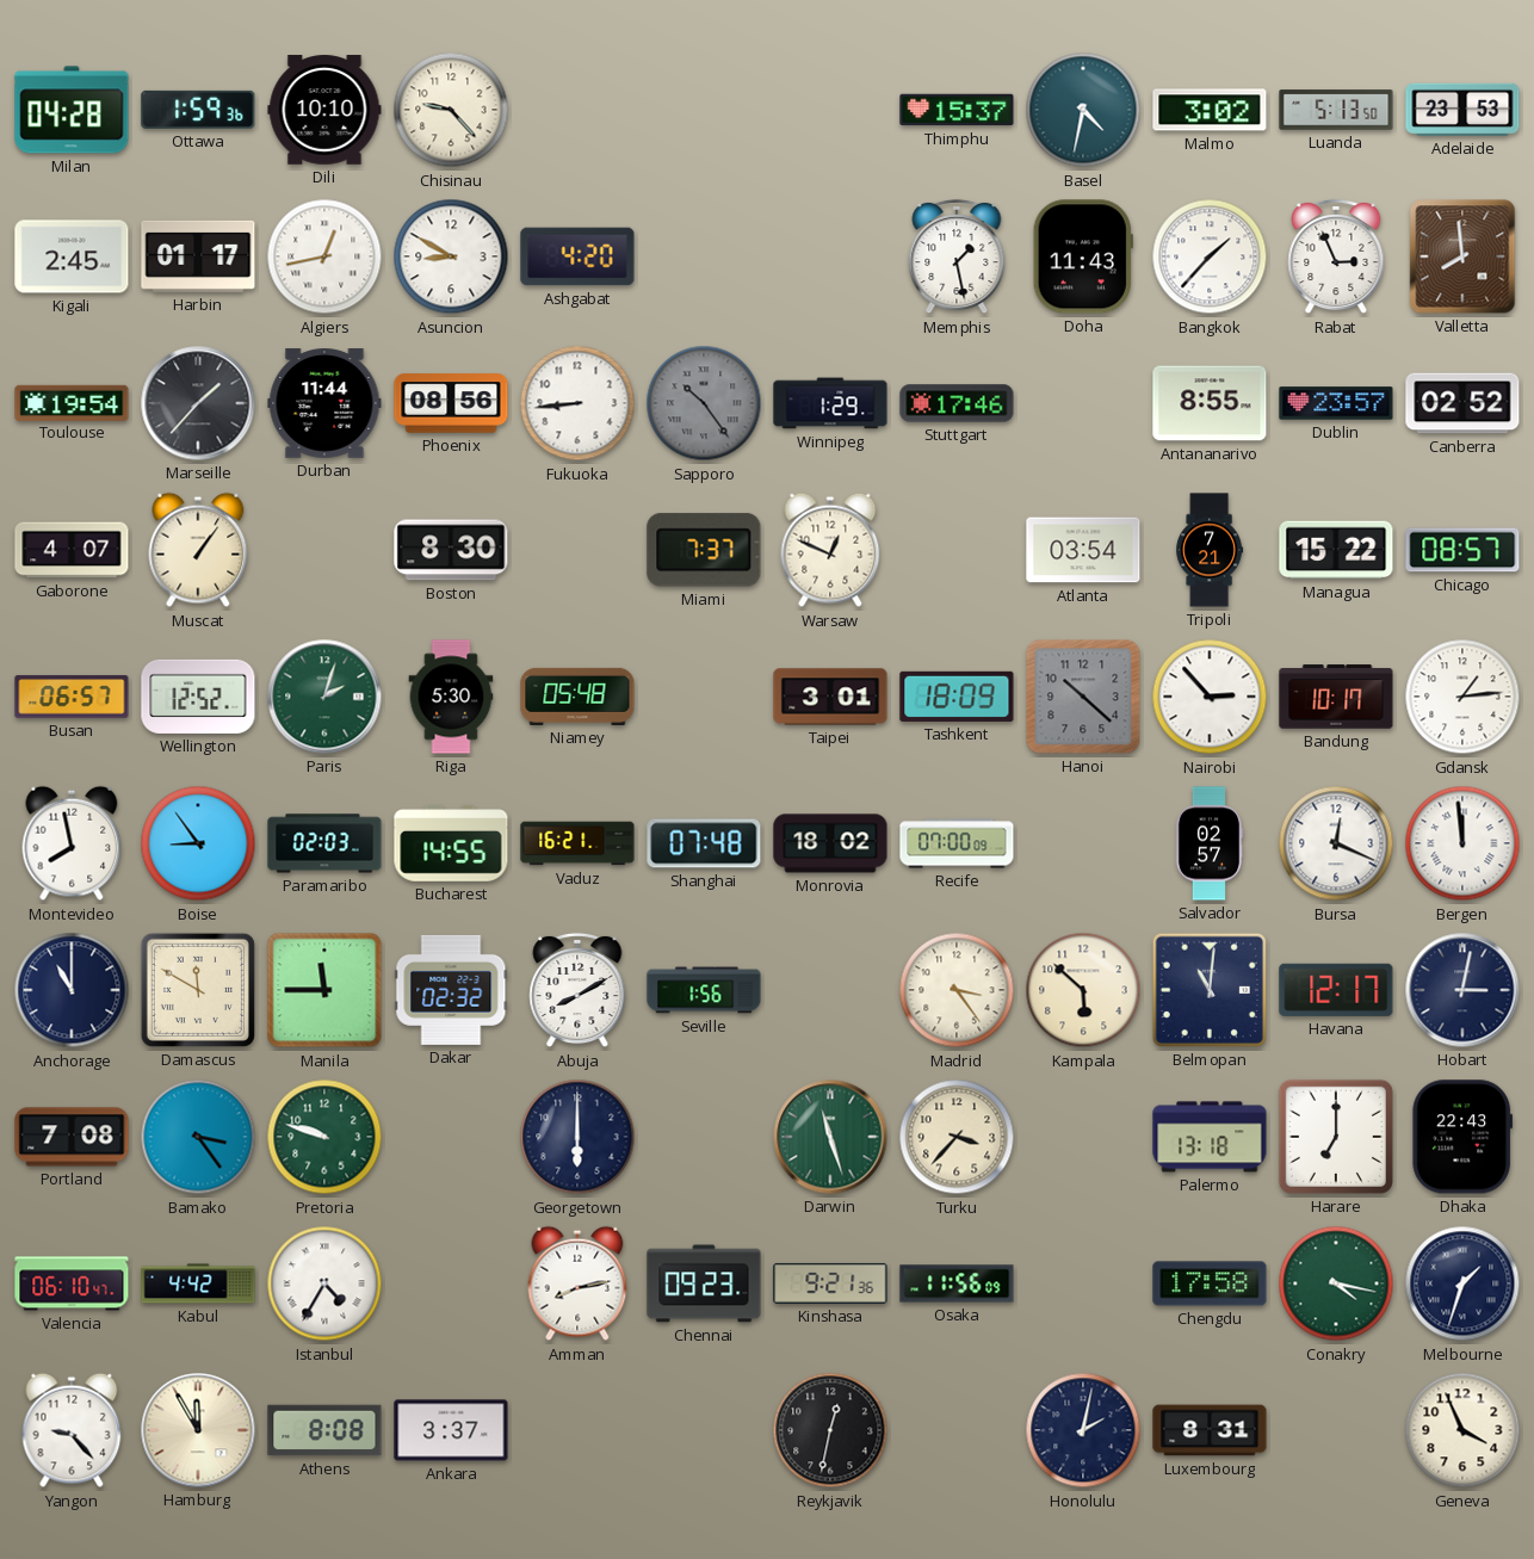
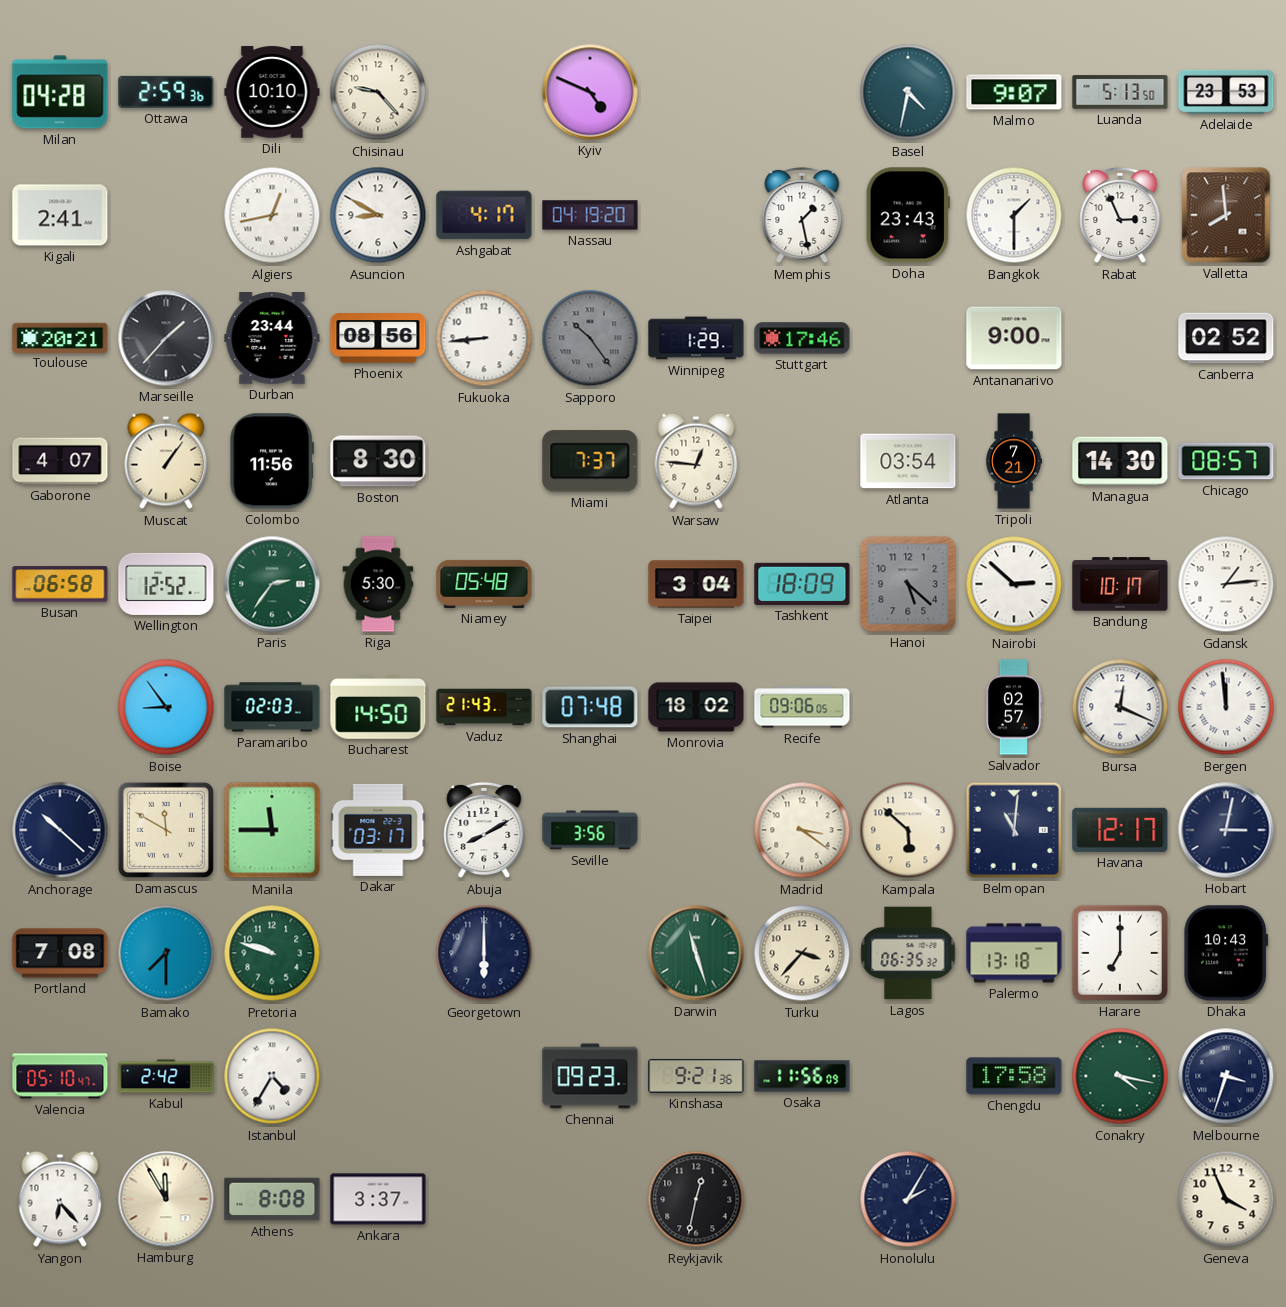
Ottawa: 1:59 -> 2:59 (166, 92)
Kyiv: none -> 4:49 (590, 92)
Thimphu: 15:37 -> none (957, 110)
Malmo: 3:02 -> 9:07 (1014, 92)
Kigali: 2:45 -> 2:41 (60, 215)
Harbin: 01:17 -> none (198, 256)
Ashgabat: 4:20 -> 4:17 (484, 215)
Nassau: none -> 04:19 (590, 215)
Doha: 11:43 -> 23:43 (908, 215)
Bangkok: 1:37 -> 1:30 (1014, 215)
Toulouse: 19:54 -> 20:21 (60, 337)
Durban: 11:44 -> 23:44 (272, 338)
Antananarivo: 8:55 -> 9:00 (1014, 338)
Dublin: 23:57 -> none (1336, 403)
Colombo: none -> 11:56 (271, 461)
Warsaw: 12:49 -> 12:46 (696, 461)
Managua: 15:22 -> 14:30 (1120, 461)
Busan: 06:57 -> 06:58 (60, 584)
Paris: 2:03 -> 2:36 (272, 584)
Taipei: 3:01 -> 3:04 (696, 584)
Hanoi: 10:22 -> 5:22 (908, 584)
Nairobi: 2:53 -> 2:52 (1014, 584)
Montevideo: 7:58 -> none (72, 843)
Bucharest: 14:55 -> 14:50 (378, 707)
Vaduz: 16:21 -> 21:43 (484, 707)
Recife: 07:00 -> 09:06 (802, 707)
Anchorage: 11:00 -> 10:22 (60, 830)
Dakar: 02:32 -> 03:17 (378, 830)
Seville: 1:56 -> 3:56 (590, 830)
Madrid: 3:24 -> 3:21 (802, 830)
Bamako: 3:24 -> 7:30 (166, 953)
Lagos: none -> 06:35 (908, 953)
Dhaka: 22:43 -> 10:43 (1226, 953)
Valencia: 06:10 -> 05:10 (60, 1076)
Kabul: 4:42 -> 2:42 (166, 1076)
Amman: 8:13 -> none (577, 1283)
Melbourne: 1:33 -> 3:33 (1226, 1076)
Yangon: 9:23 -> 6:23 (60, 1199)
Honolulu: 2:02 -> 2:05 (908, 1199)
Luxembourg: 8:31 -> none (1210, 1430)
